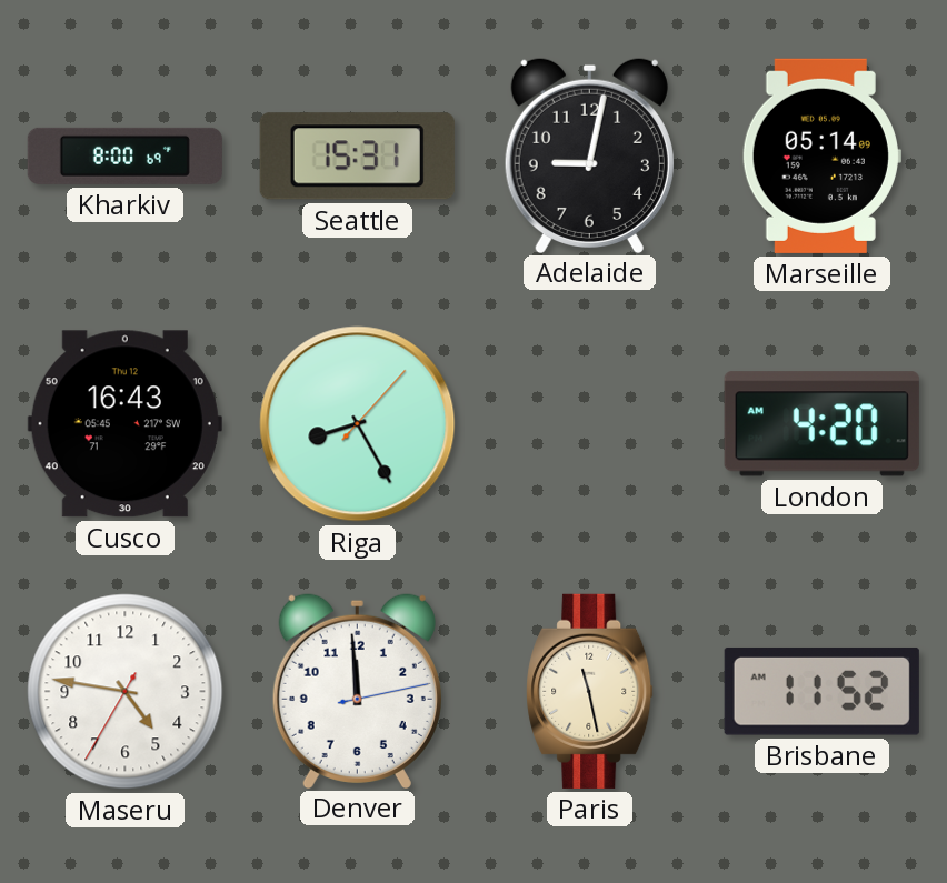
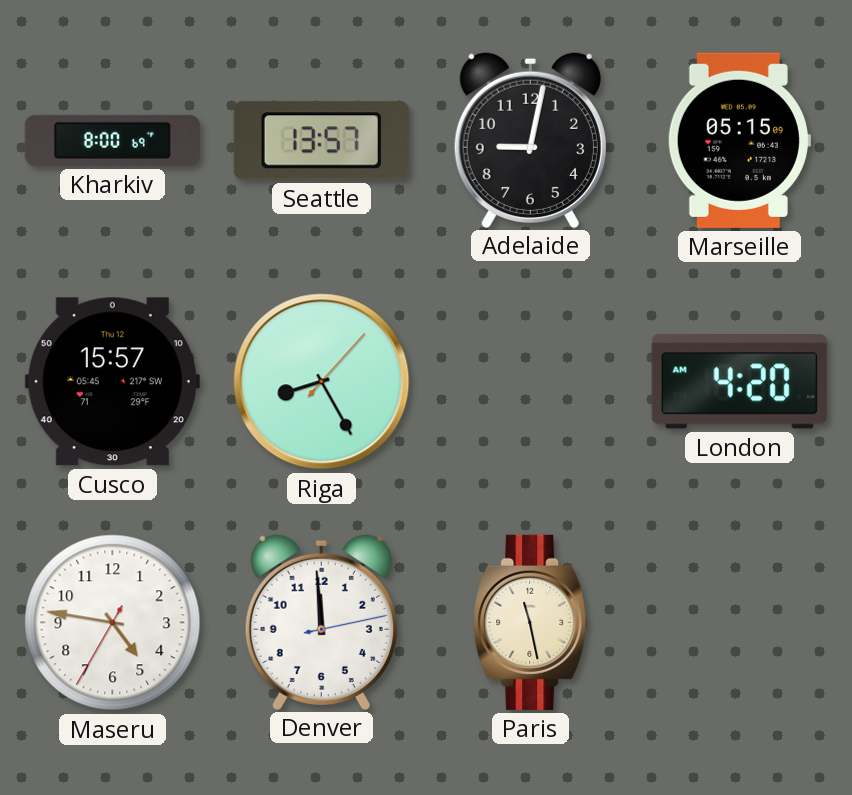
Seattle: 15:31 -> 13:57 (321, 141)
Marseille: 05:14 -> 05:15 (739, 140)
Cusco: 16:43 -> 15:57 (112, 382)
Brisbane: 11:52 -> none (821, 692)
